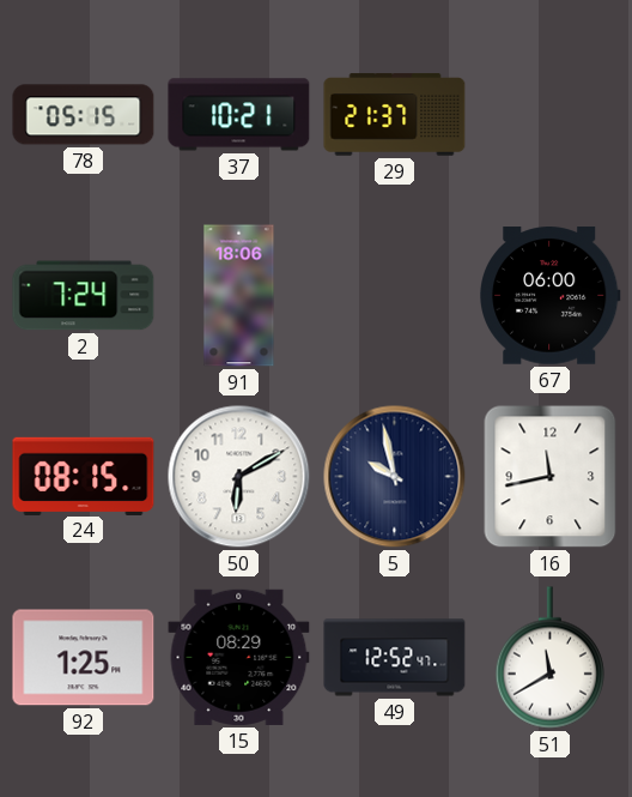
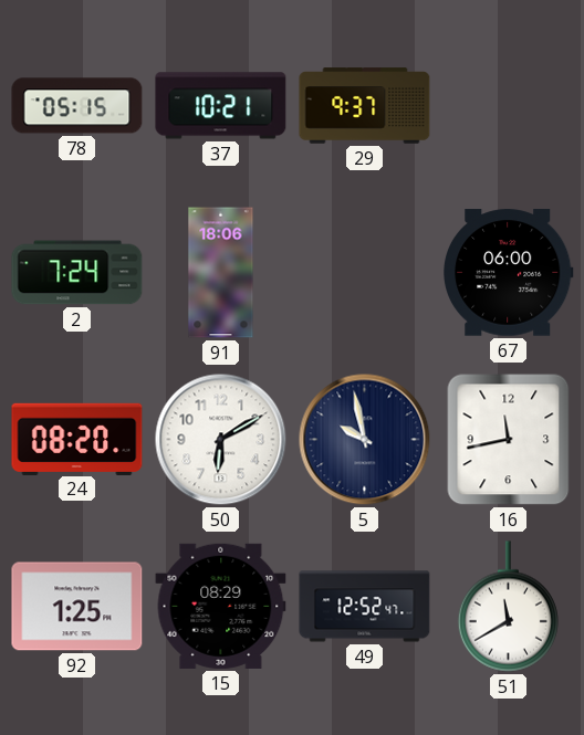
29: 21:37 -> 9:37 (365, 106)
24: 08:15 -> 08:20 (77, 439)
